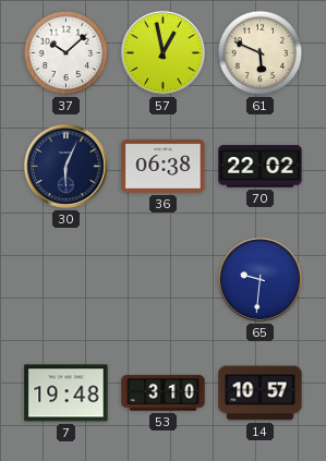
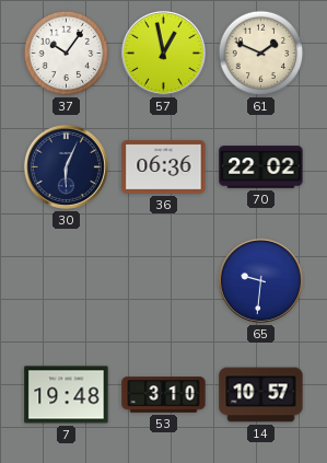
37: 10:08 -> 10:06 (67, 54)
61: 5:49 -> 1:49 (261, 54)
36: 06:38 -> 06:36 (164, 167)
